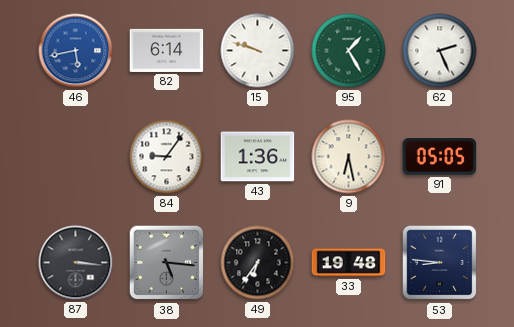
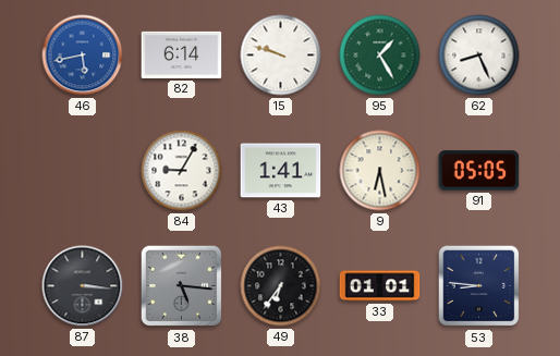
62: 2:26 -> 8:26 (479, 56)
84: 9:06 -> 9:05 (182, 171)
43: 1:36 -> 1:41 (281, 171)
33: 19:48 -> 01:01 (380, 286)
